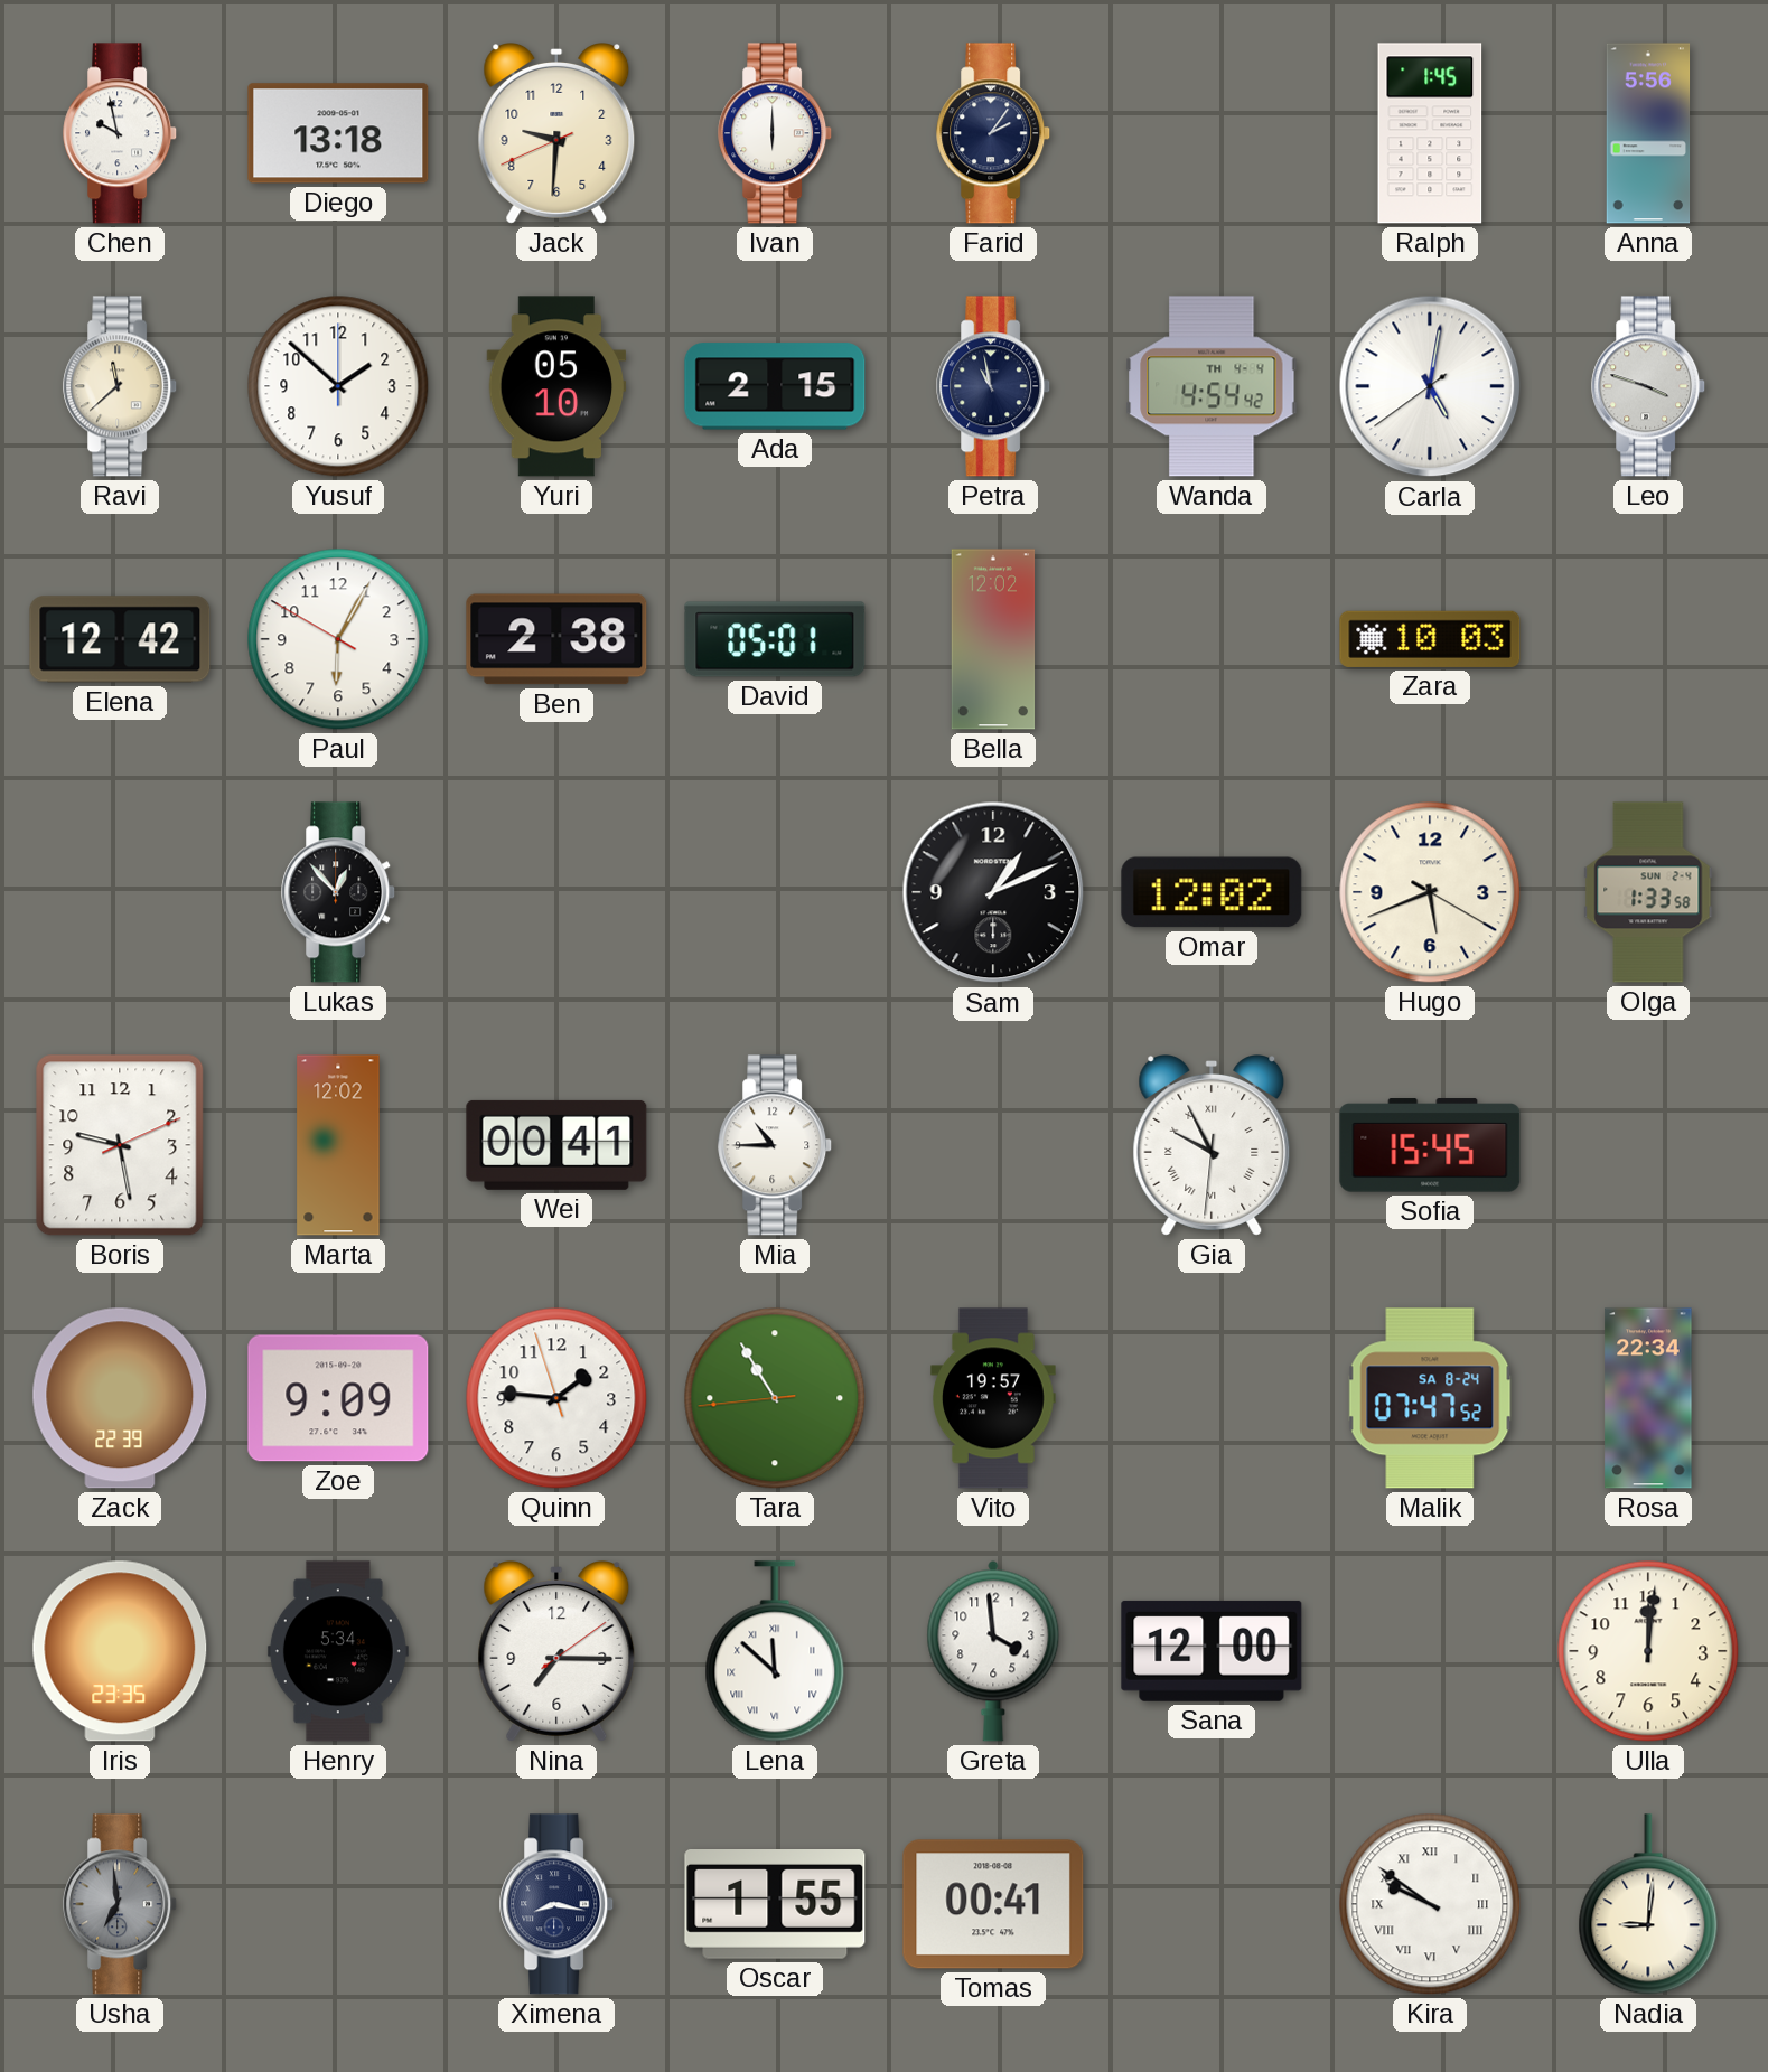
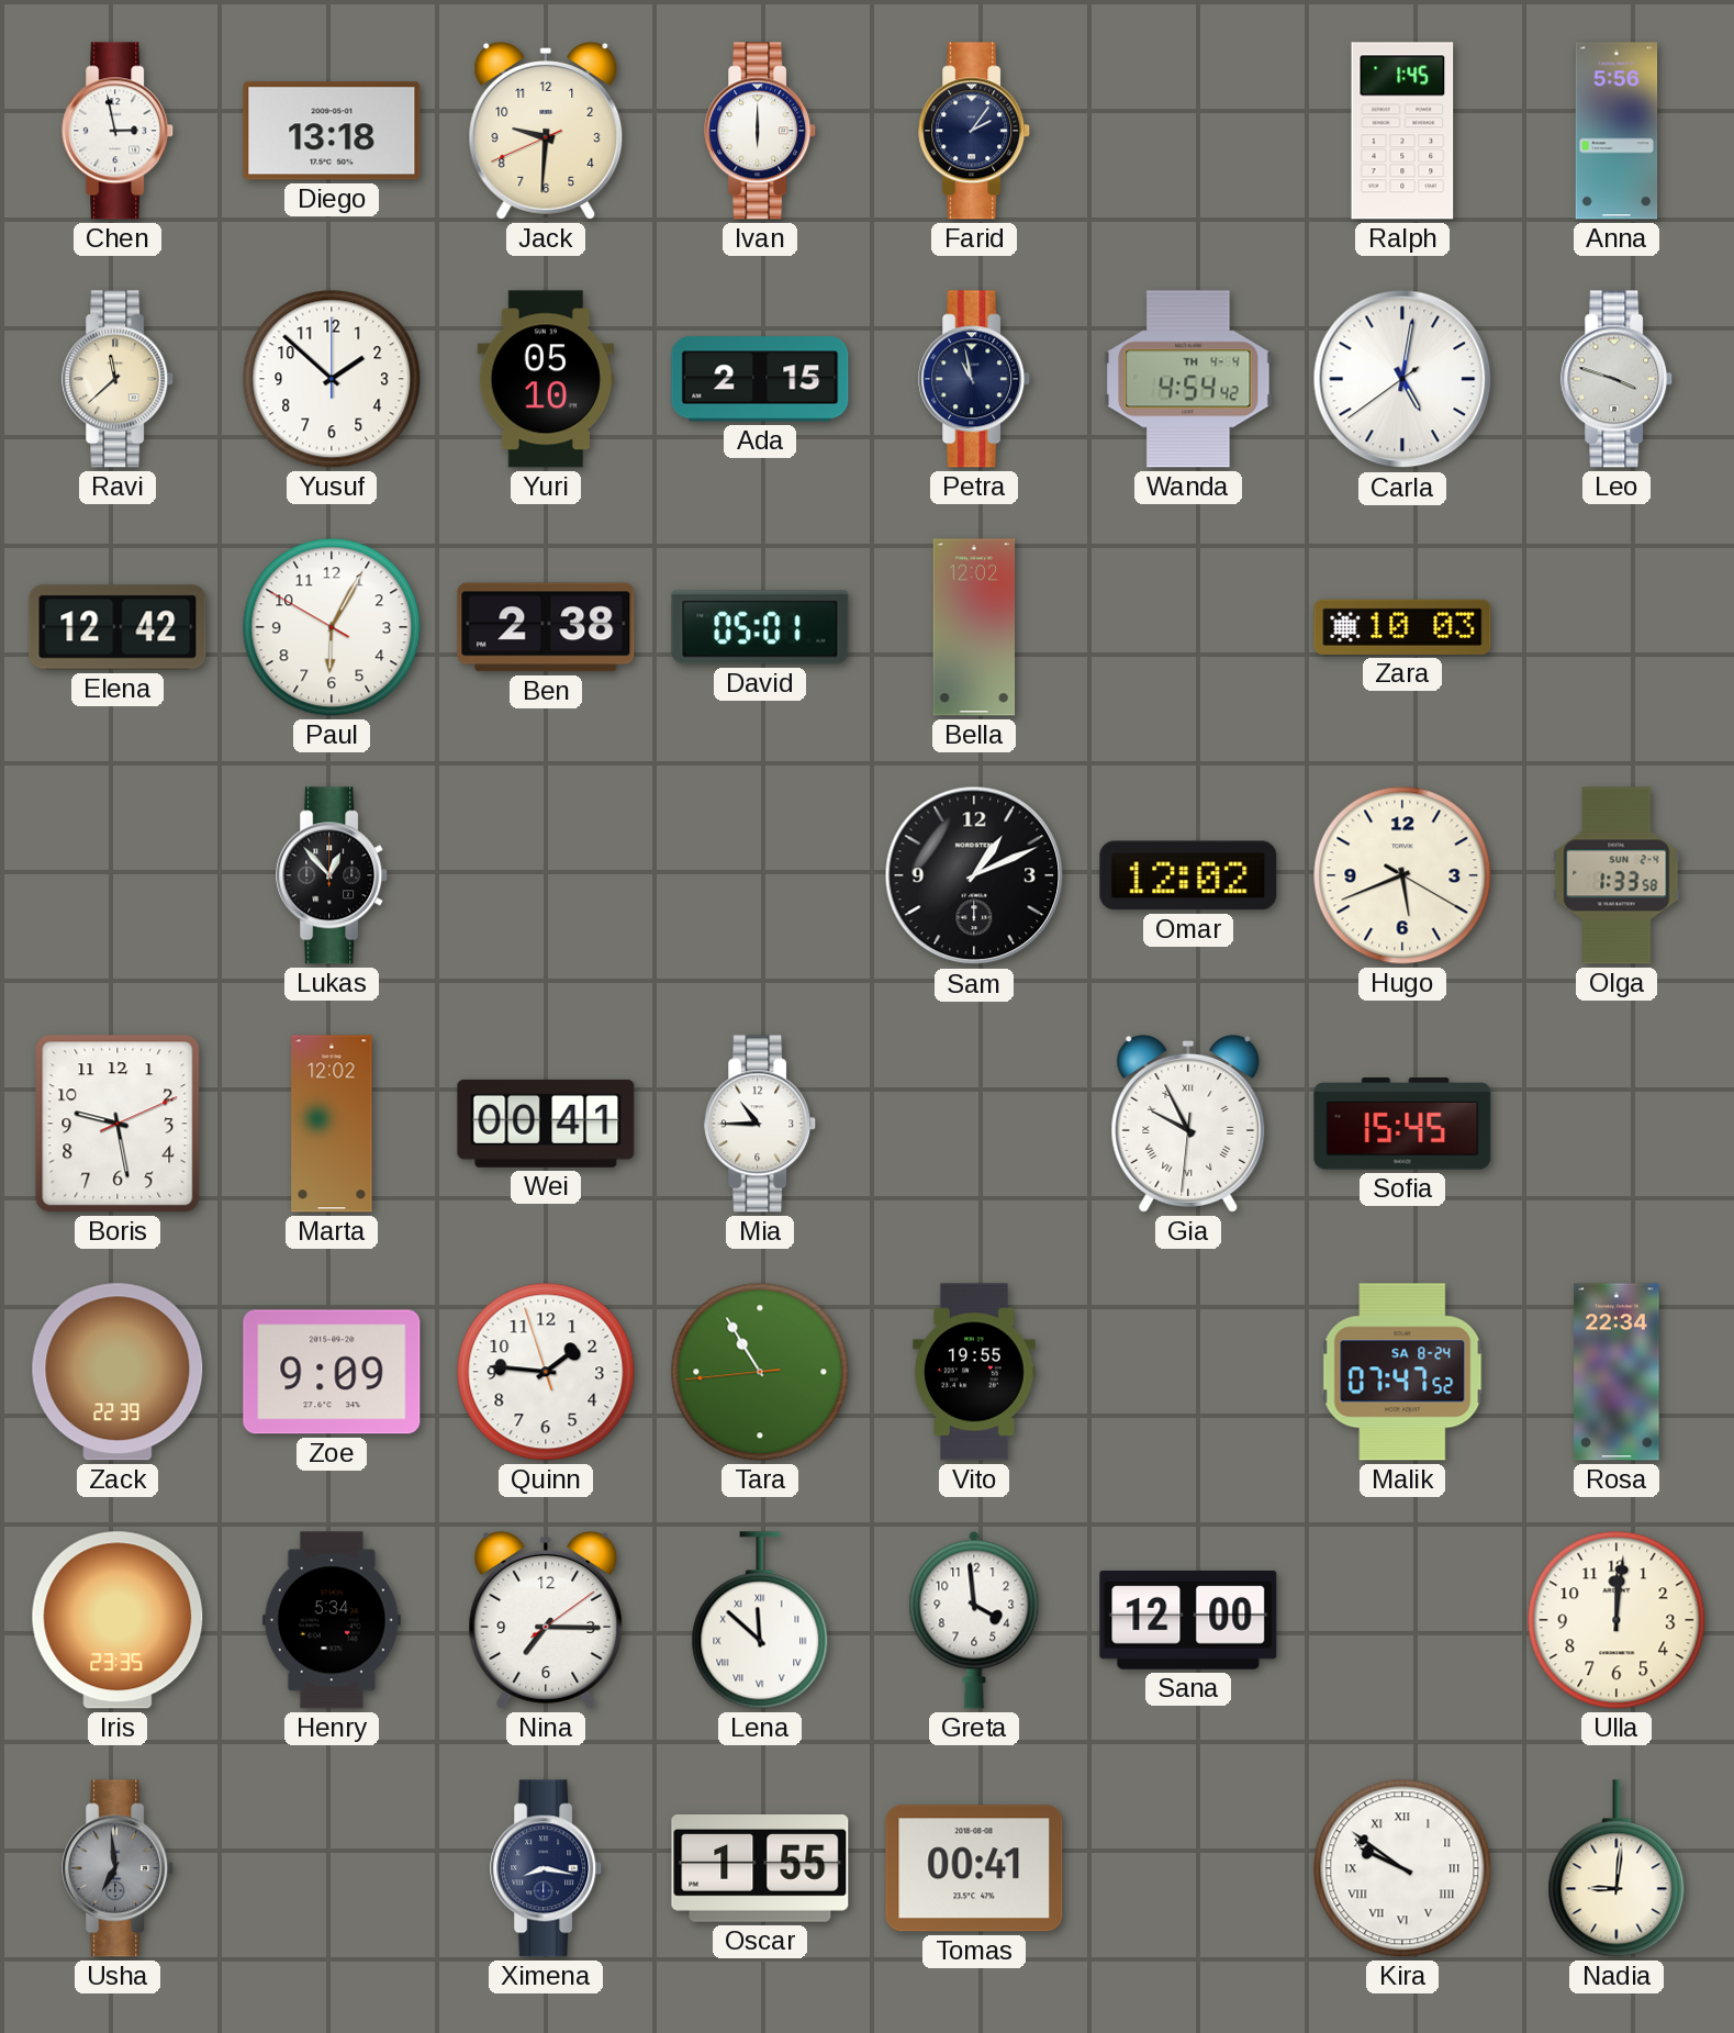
Chen: 9:58 -> 2:58 (119, 131)
Vito: 19:57 -> 19:55 (975, 1372)
